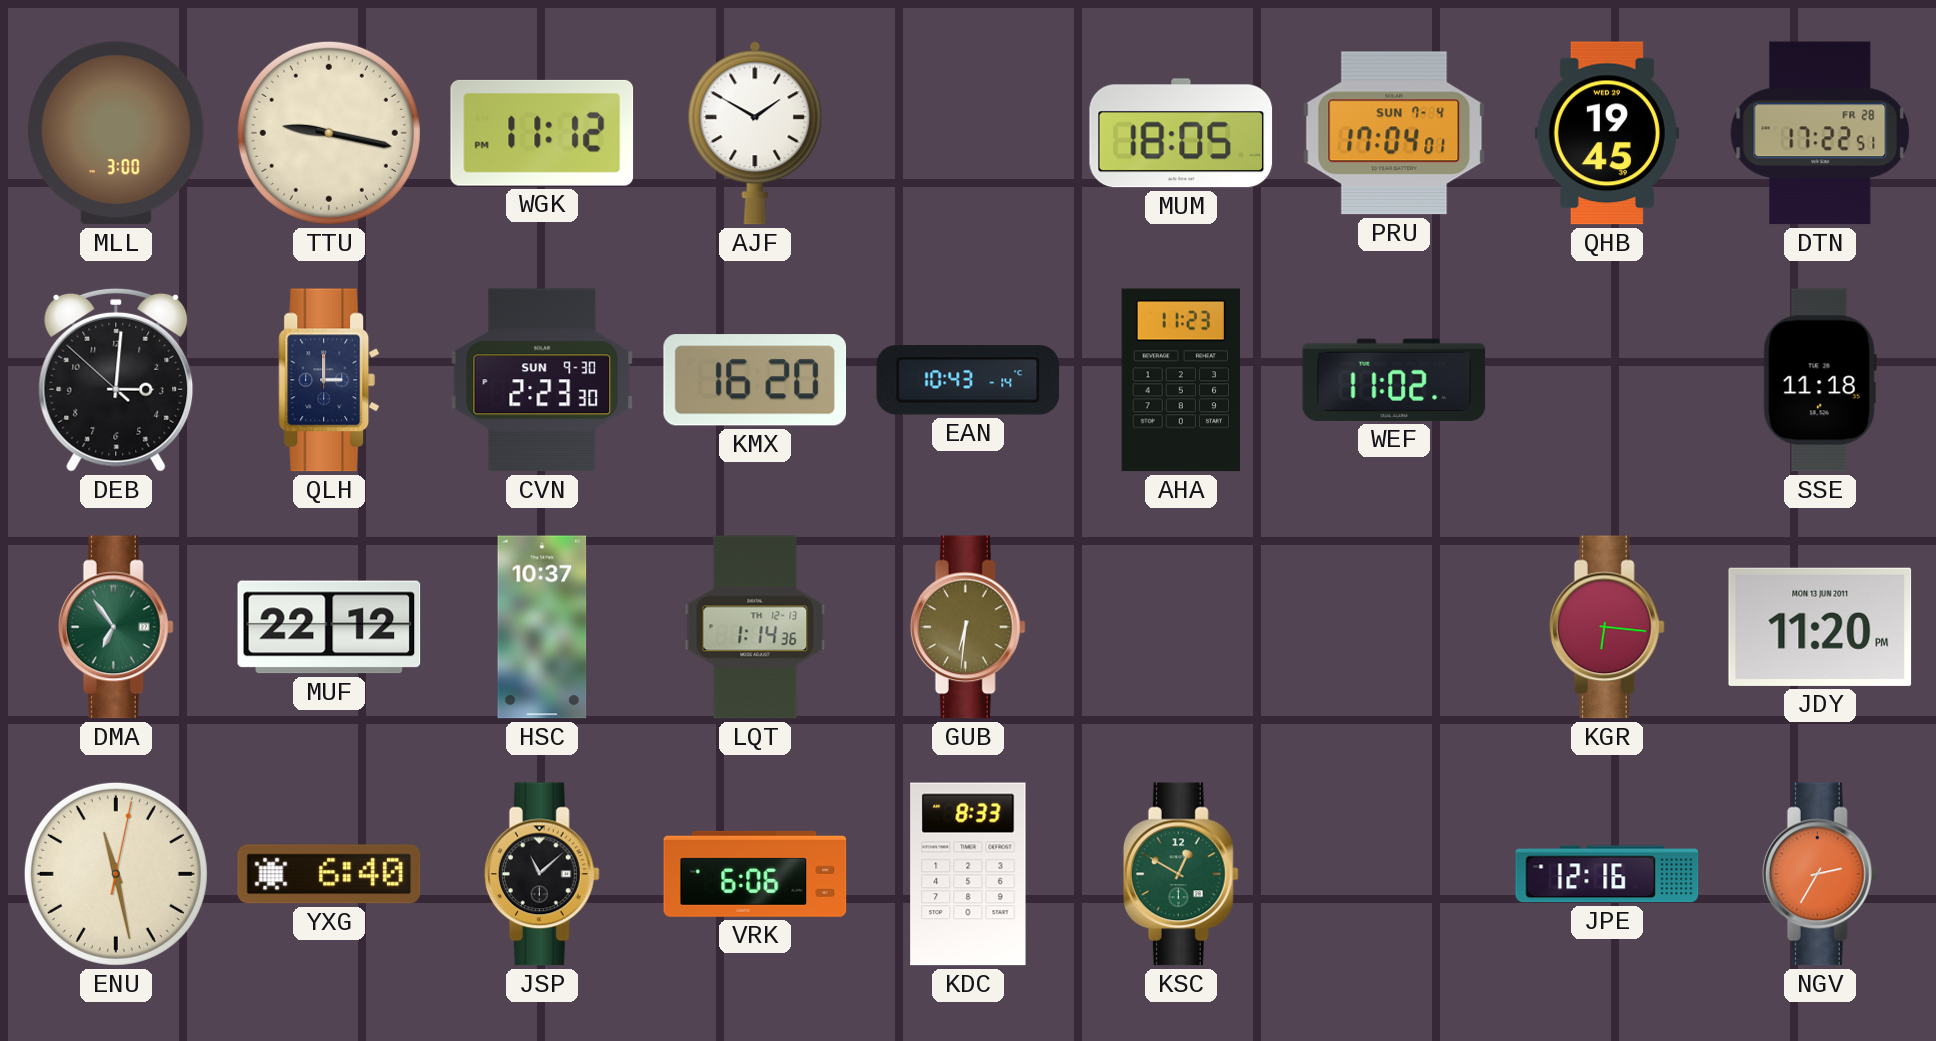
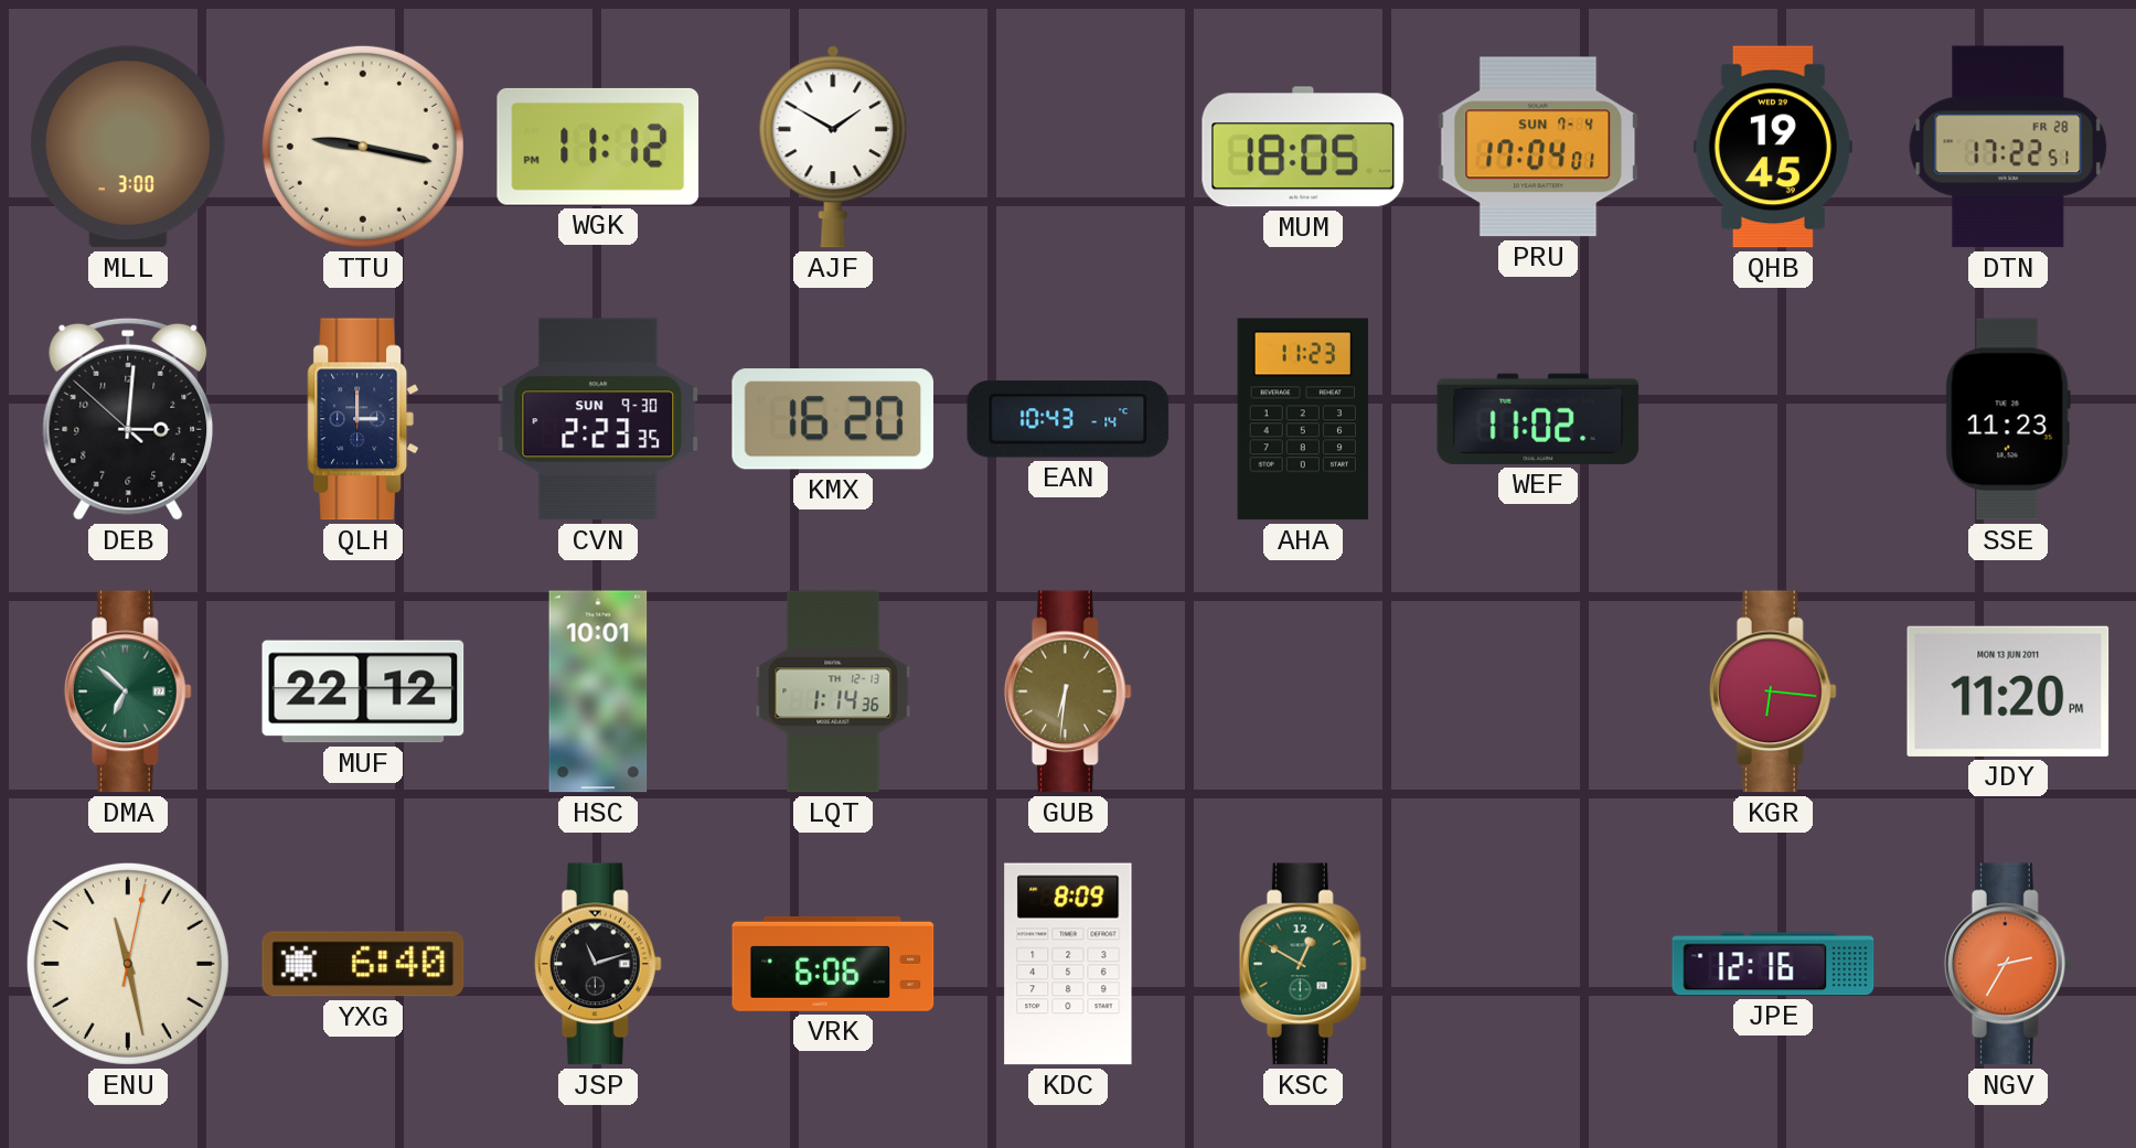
CVN: 2:23:30 -> 2:23:35 (598, 419)
SSE: 11:18 -> 11:23 (2008, 419)
DMA: 6:54 -> 6:52 (128, 691)
HSC: 10:37 -> 10:01 (598, 691)
JSP: 11:08 -> 11:12 (598, 964)
KDC: 8:33 -> 8:09 (1068, 964)
